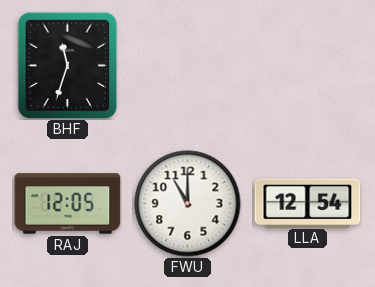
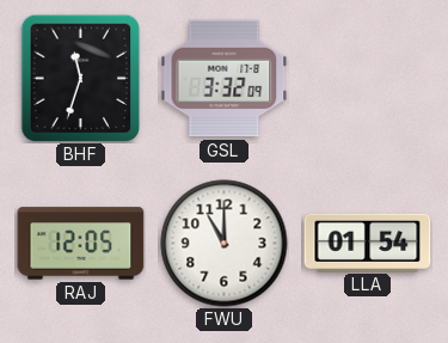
GSL: none -> 3:32 (225, 79)
LLA: 12:54 -> 01:54 (368, 243)
